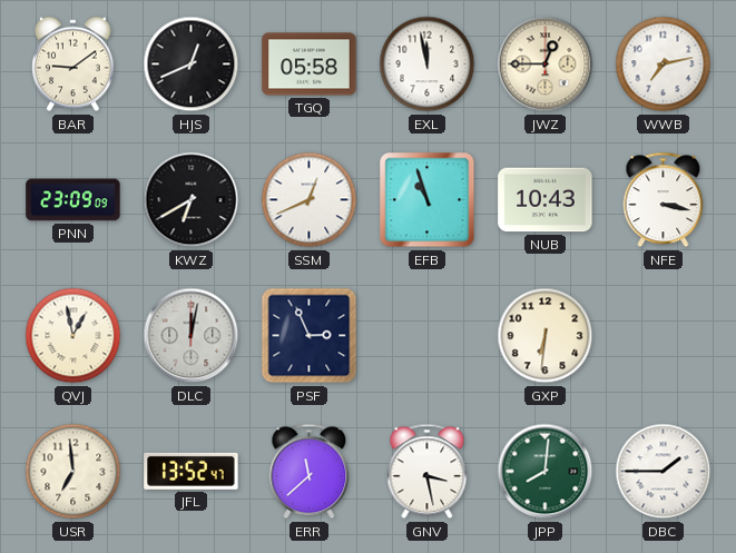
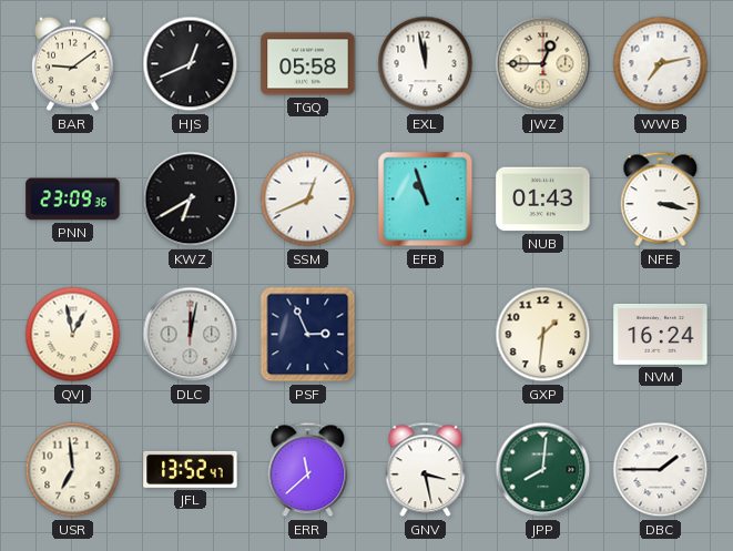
PNN: 23:09:09 -> 23:09:36 (73, 200)
NUB: 10:43 -> 01:43 (543, 200)
GXP: 6:31 -> 1:31 (543, 335)
NVM: none -> 16:24 (661, 334)
